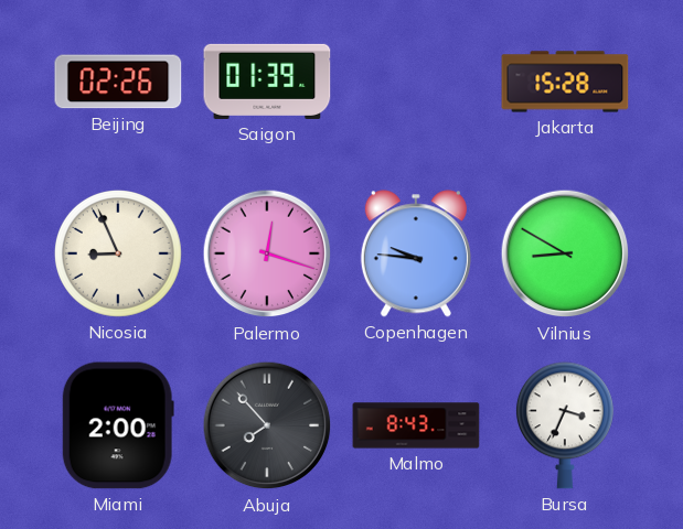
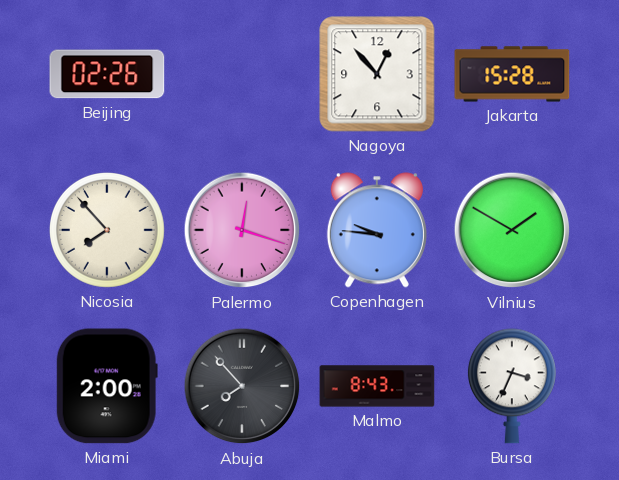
Saigon: 01:39 -> none (267, 82)
Nagoya: none -> 12:53 (377, 74)
Nicosia: 8:56 -> 7:53 (107, 230)
Vilnius: 8:50 -> 1:50 (512, 230)
